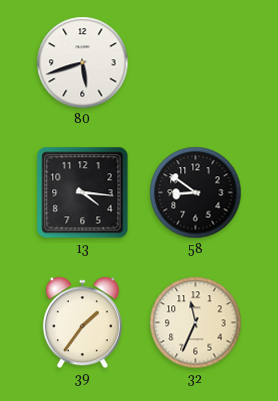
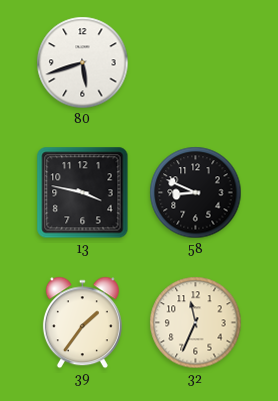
13: 4:16 -> 3:47 (83, 193)
58: 8:51 -> 8:49 (196, 193)
